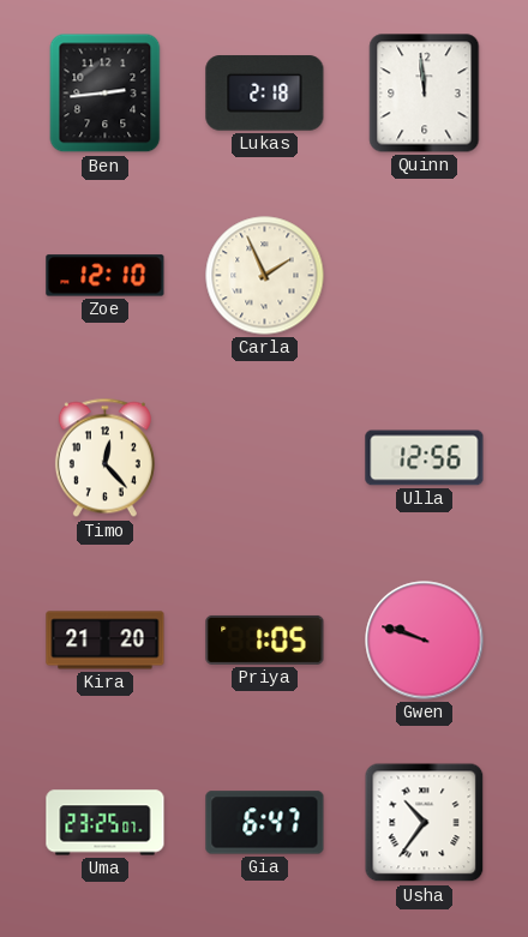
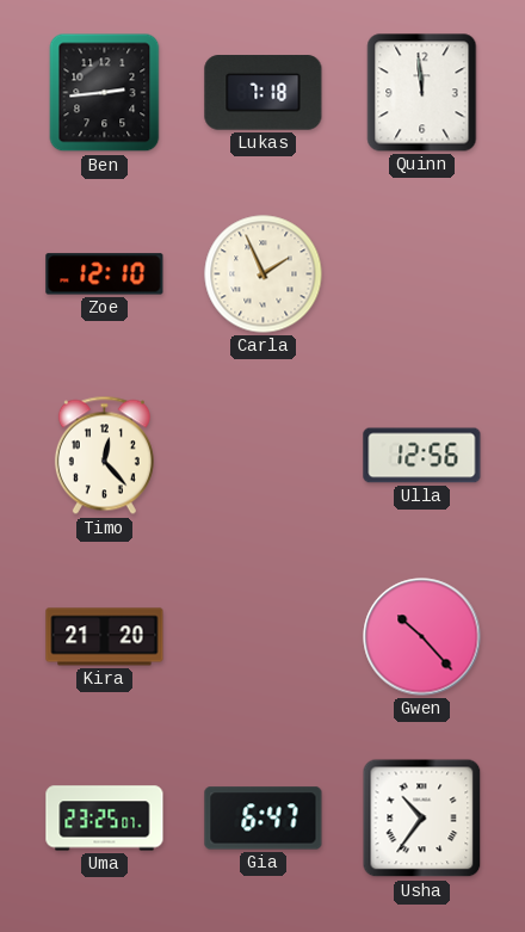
Lukas: 2:18 -> 7:18 (264, 93)
Priya: 1:05 -> none (265, 639)
Gwen: 9:48 -> 10:23 (422, 637)
